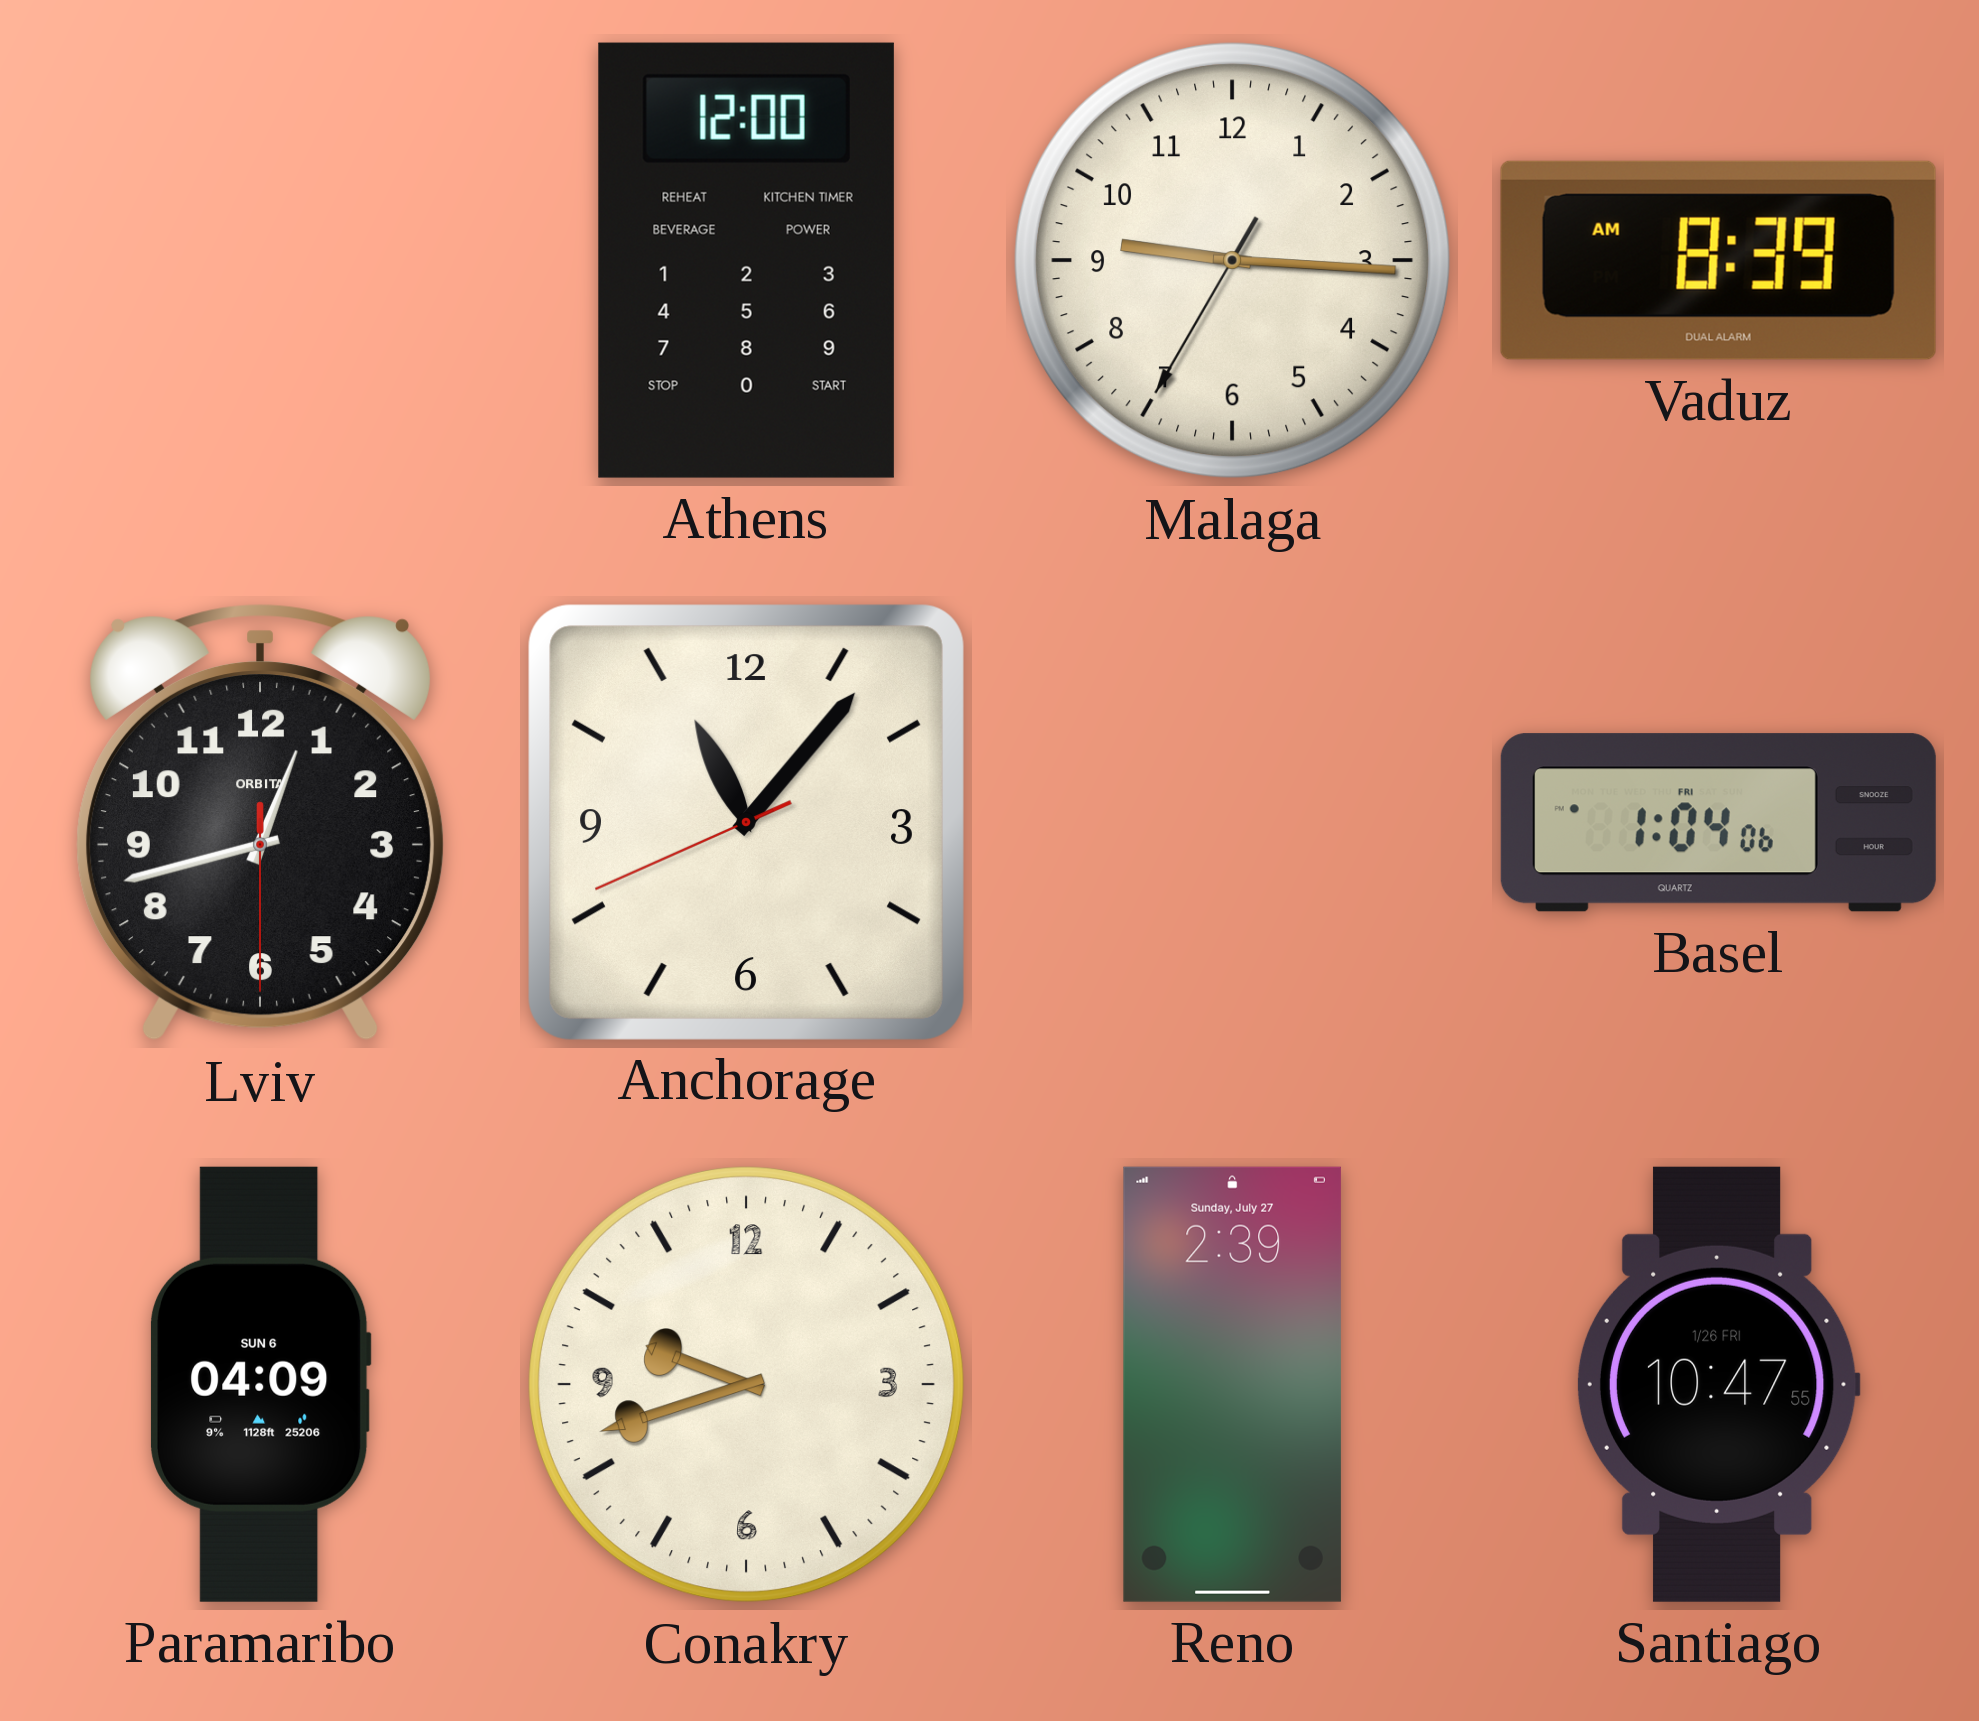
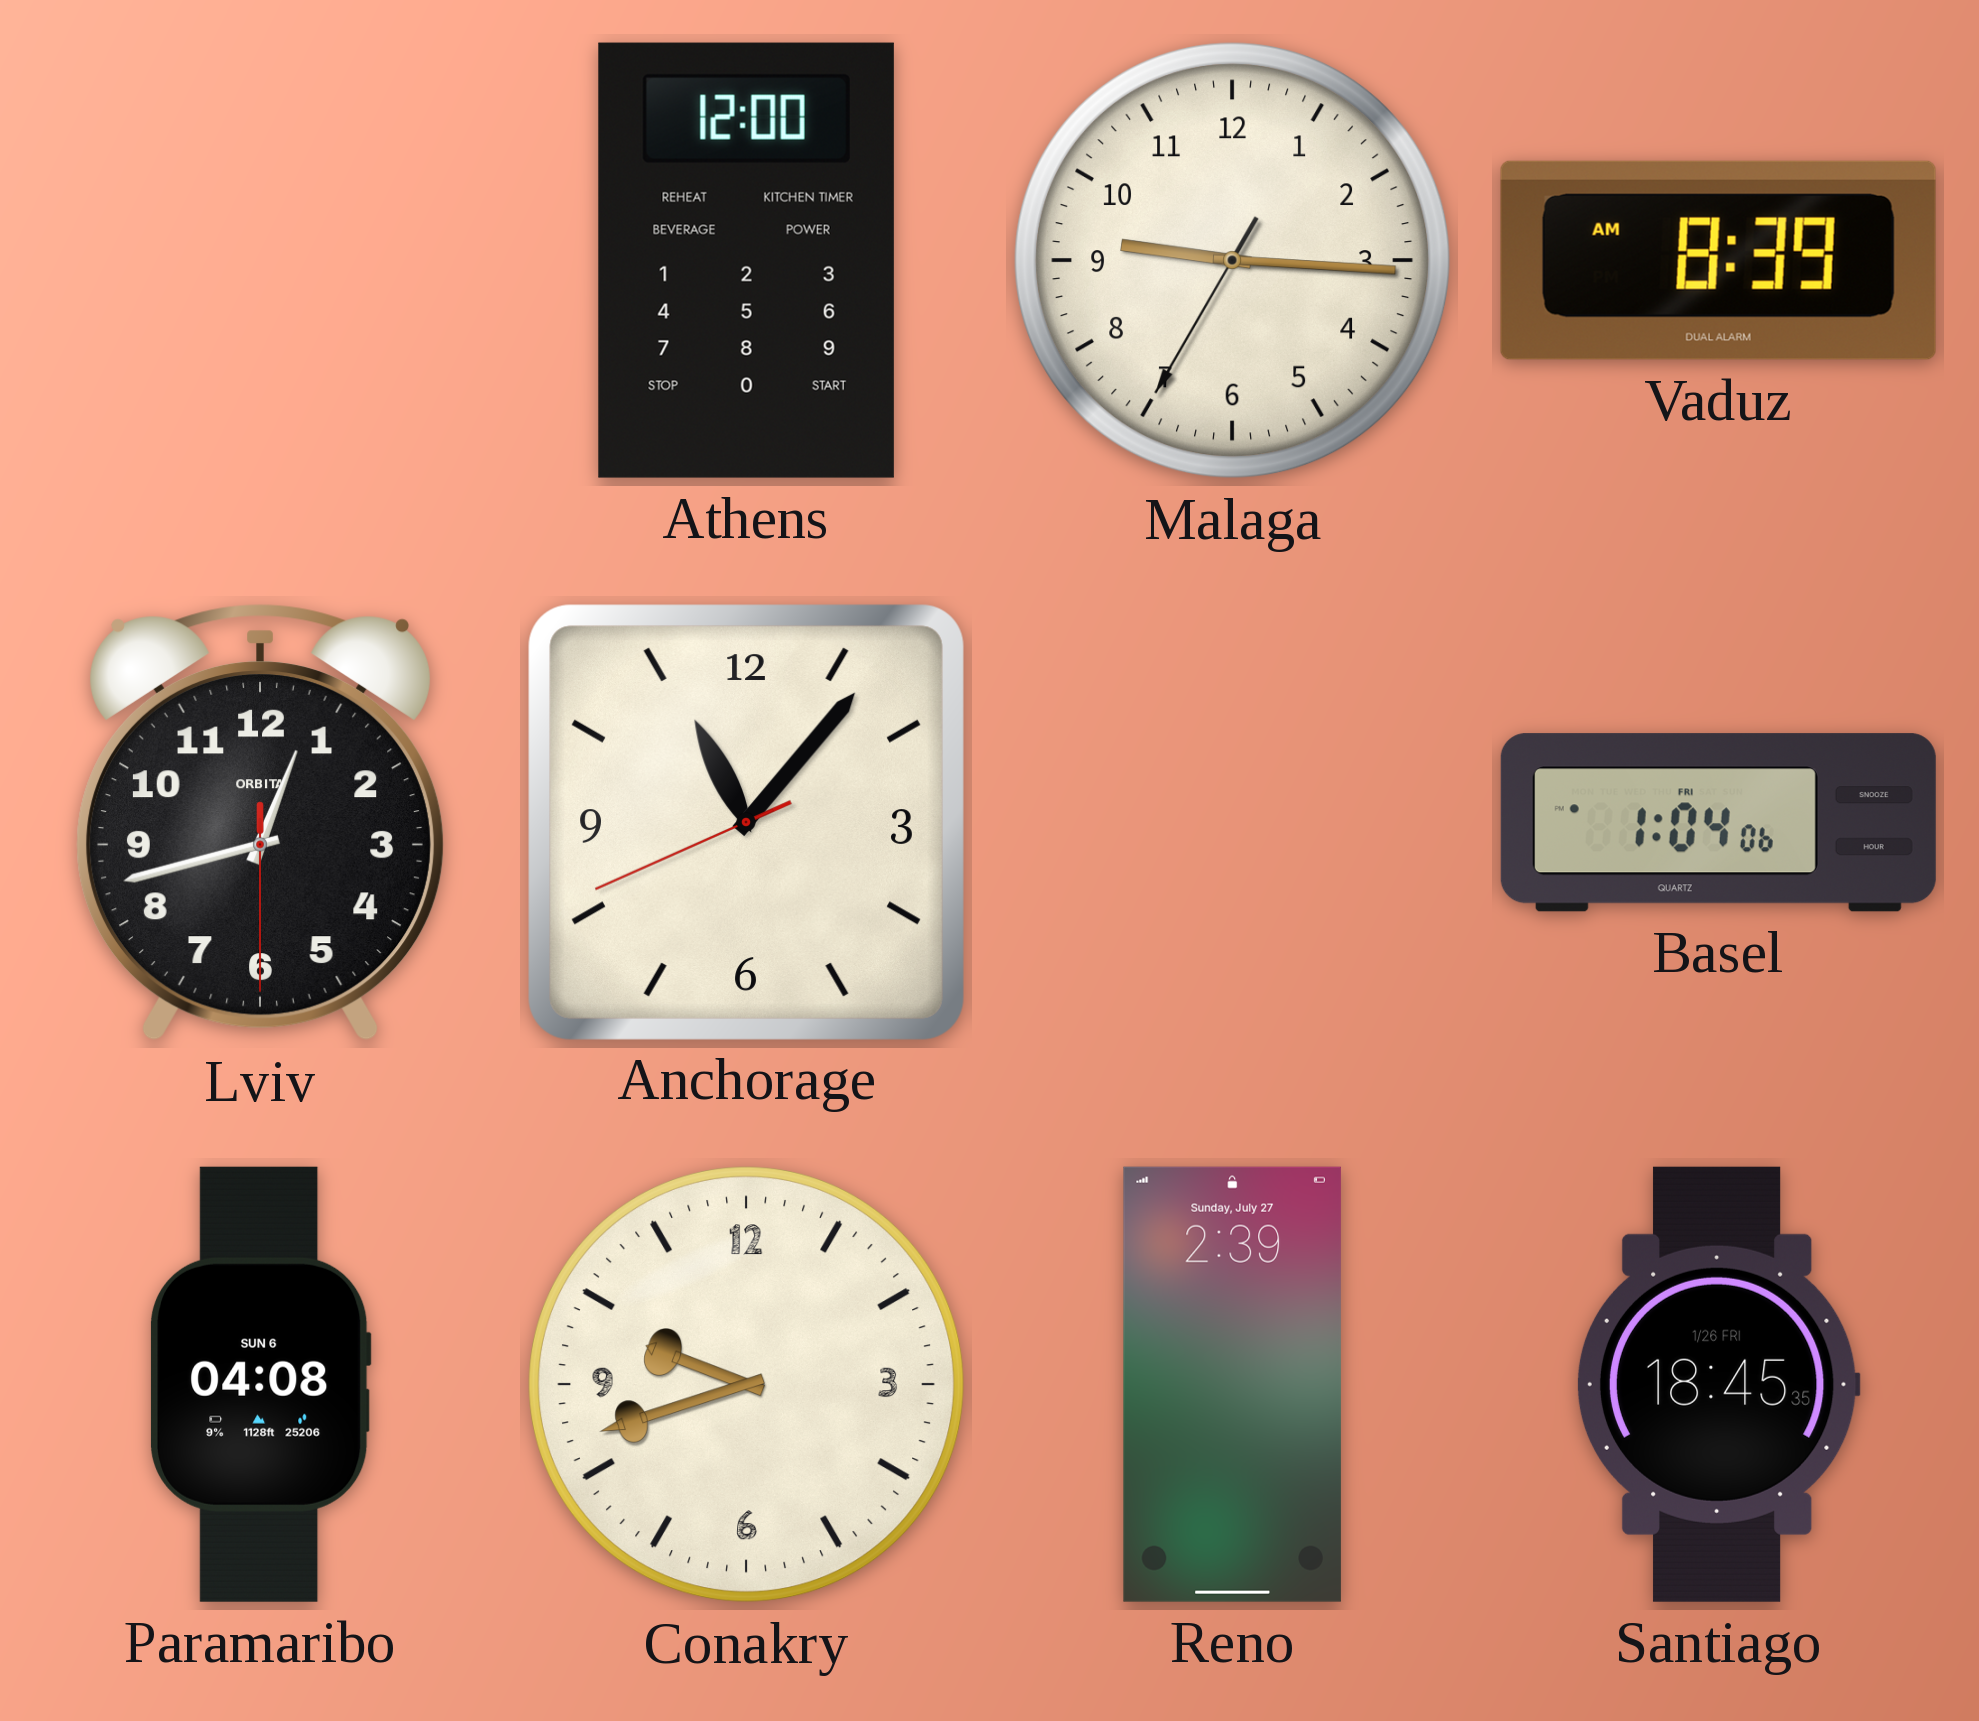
Paramaribo: 04:09 -> 04:08 (260, 1384)
Santiago: 10:47 -> 18:45 (1718, 1384)
